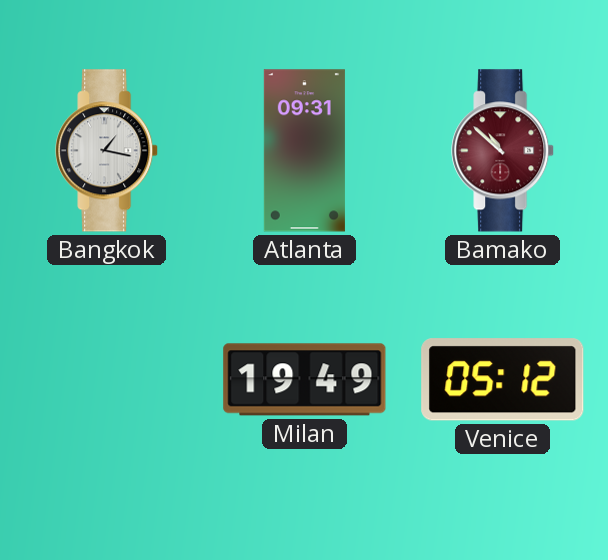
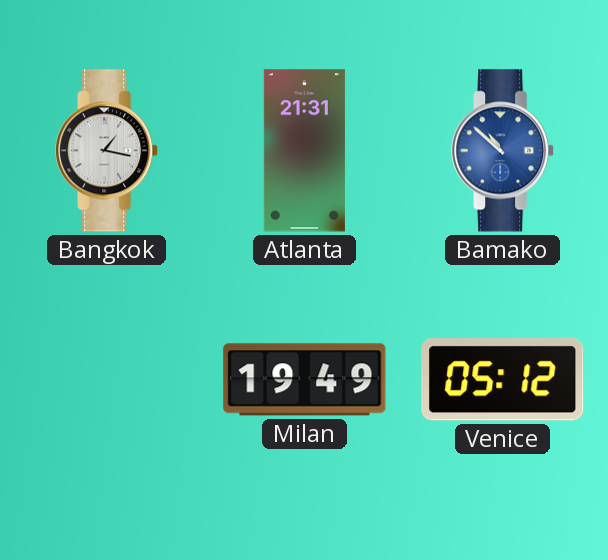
Atlanta: 09:31 -> 21:31 (304, 151)
Bamako dial: burgundy -> blue (503, 151)
